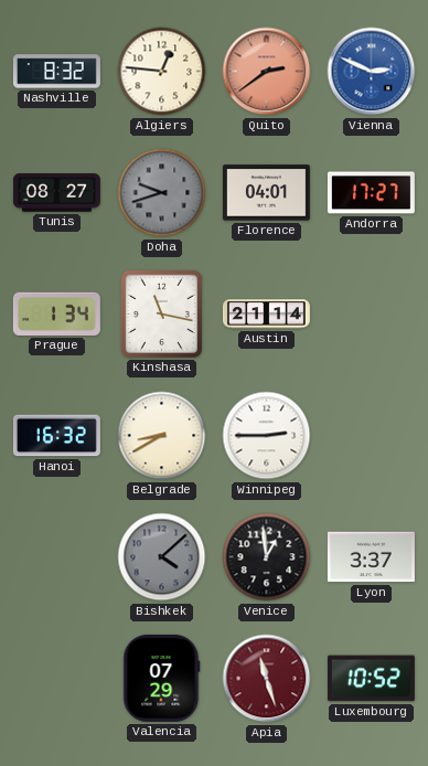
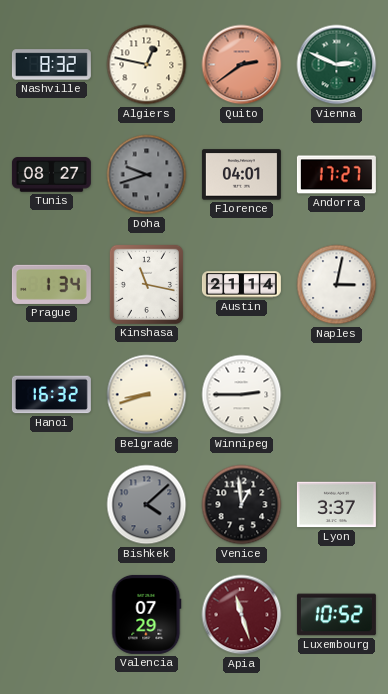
Algiers: 12:46 -> 12:47 (147, 65)
Vienna dial: blue -> green (337, 65)
Naples: none -> 3:02 (337, 285)
Belgrade: 8:40 -> 8:42 (147, 395)
